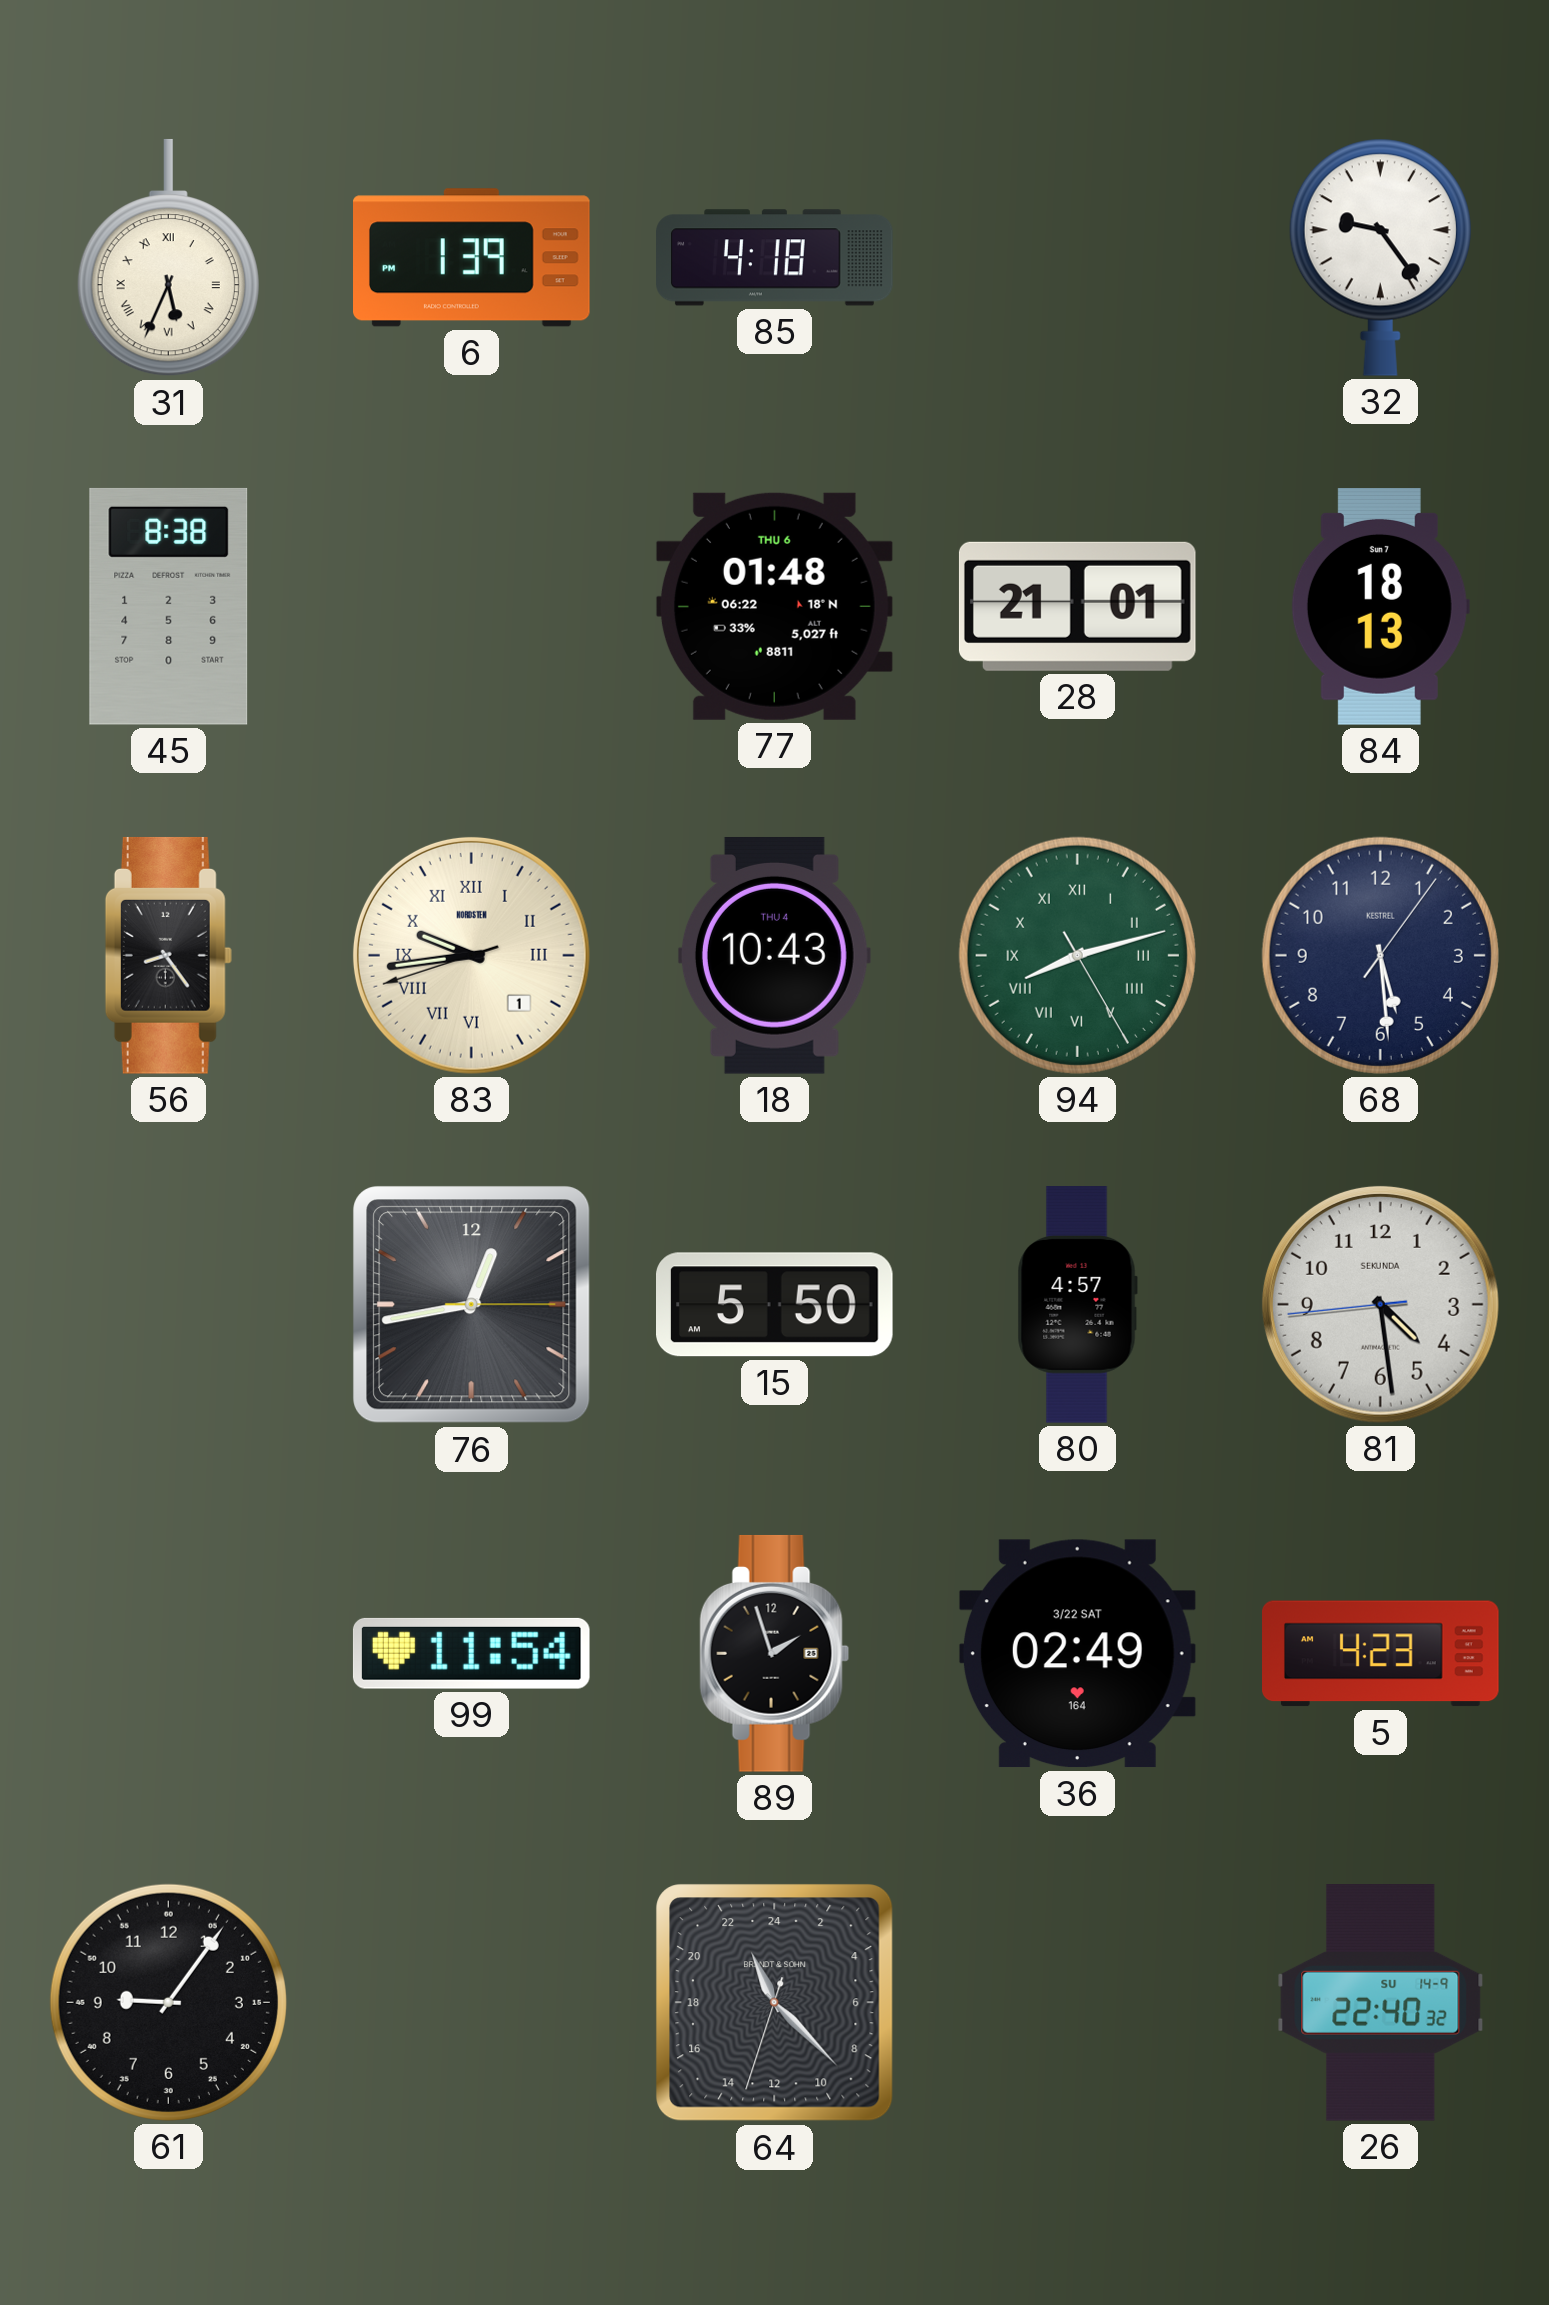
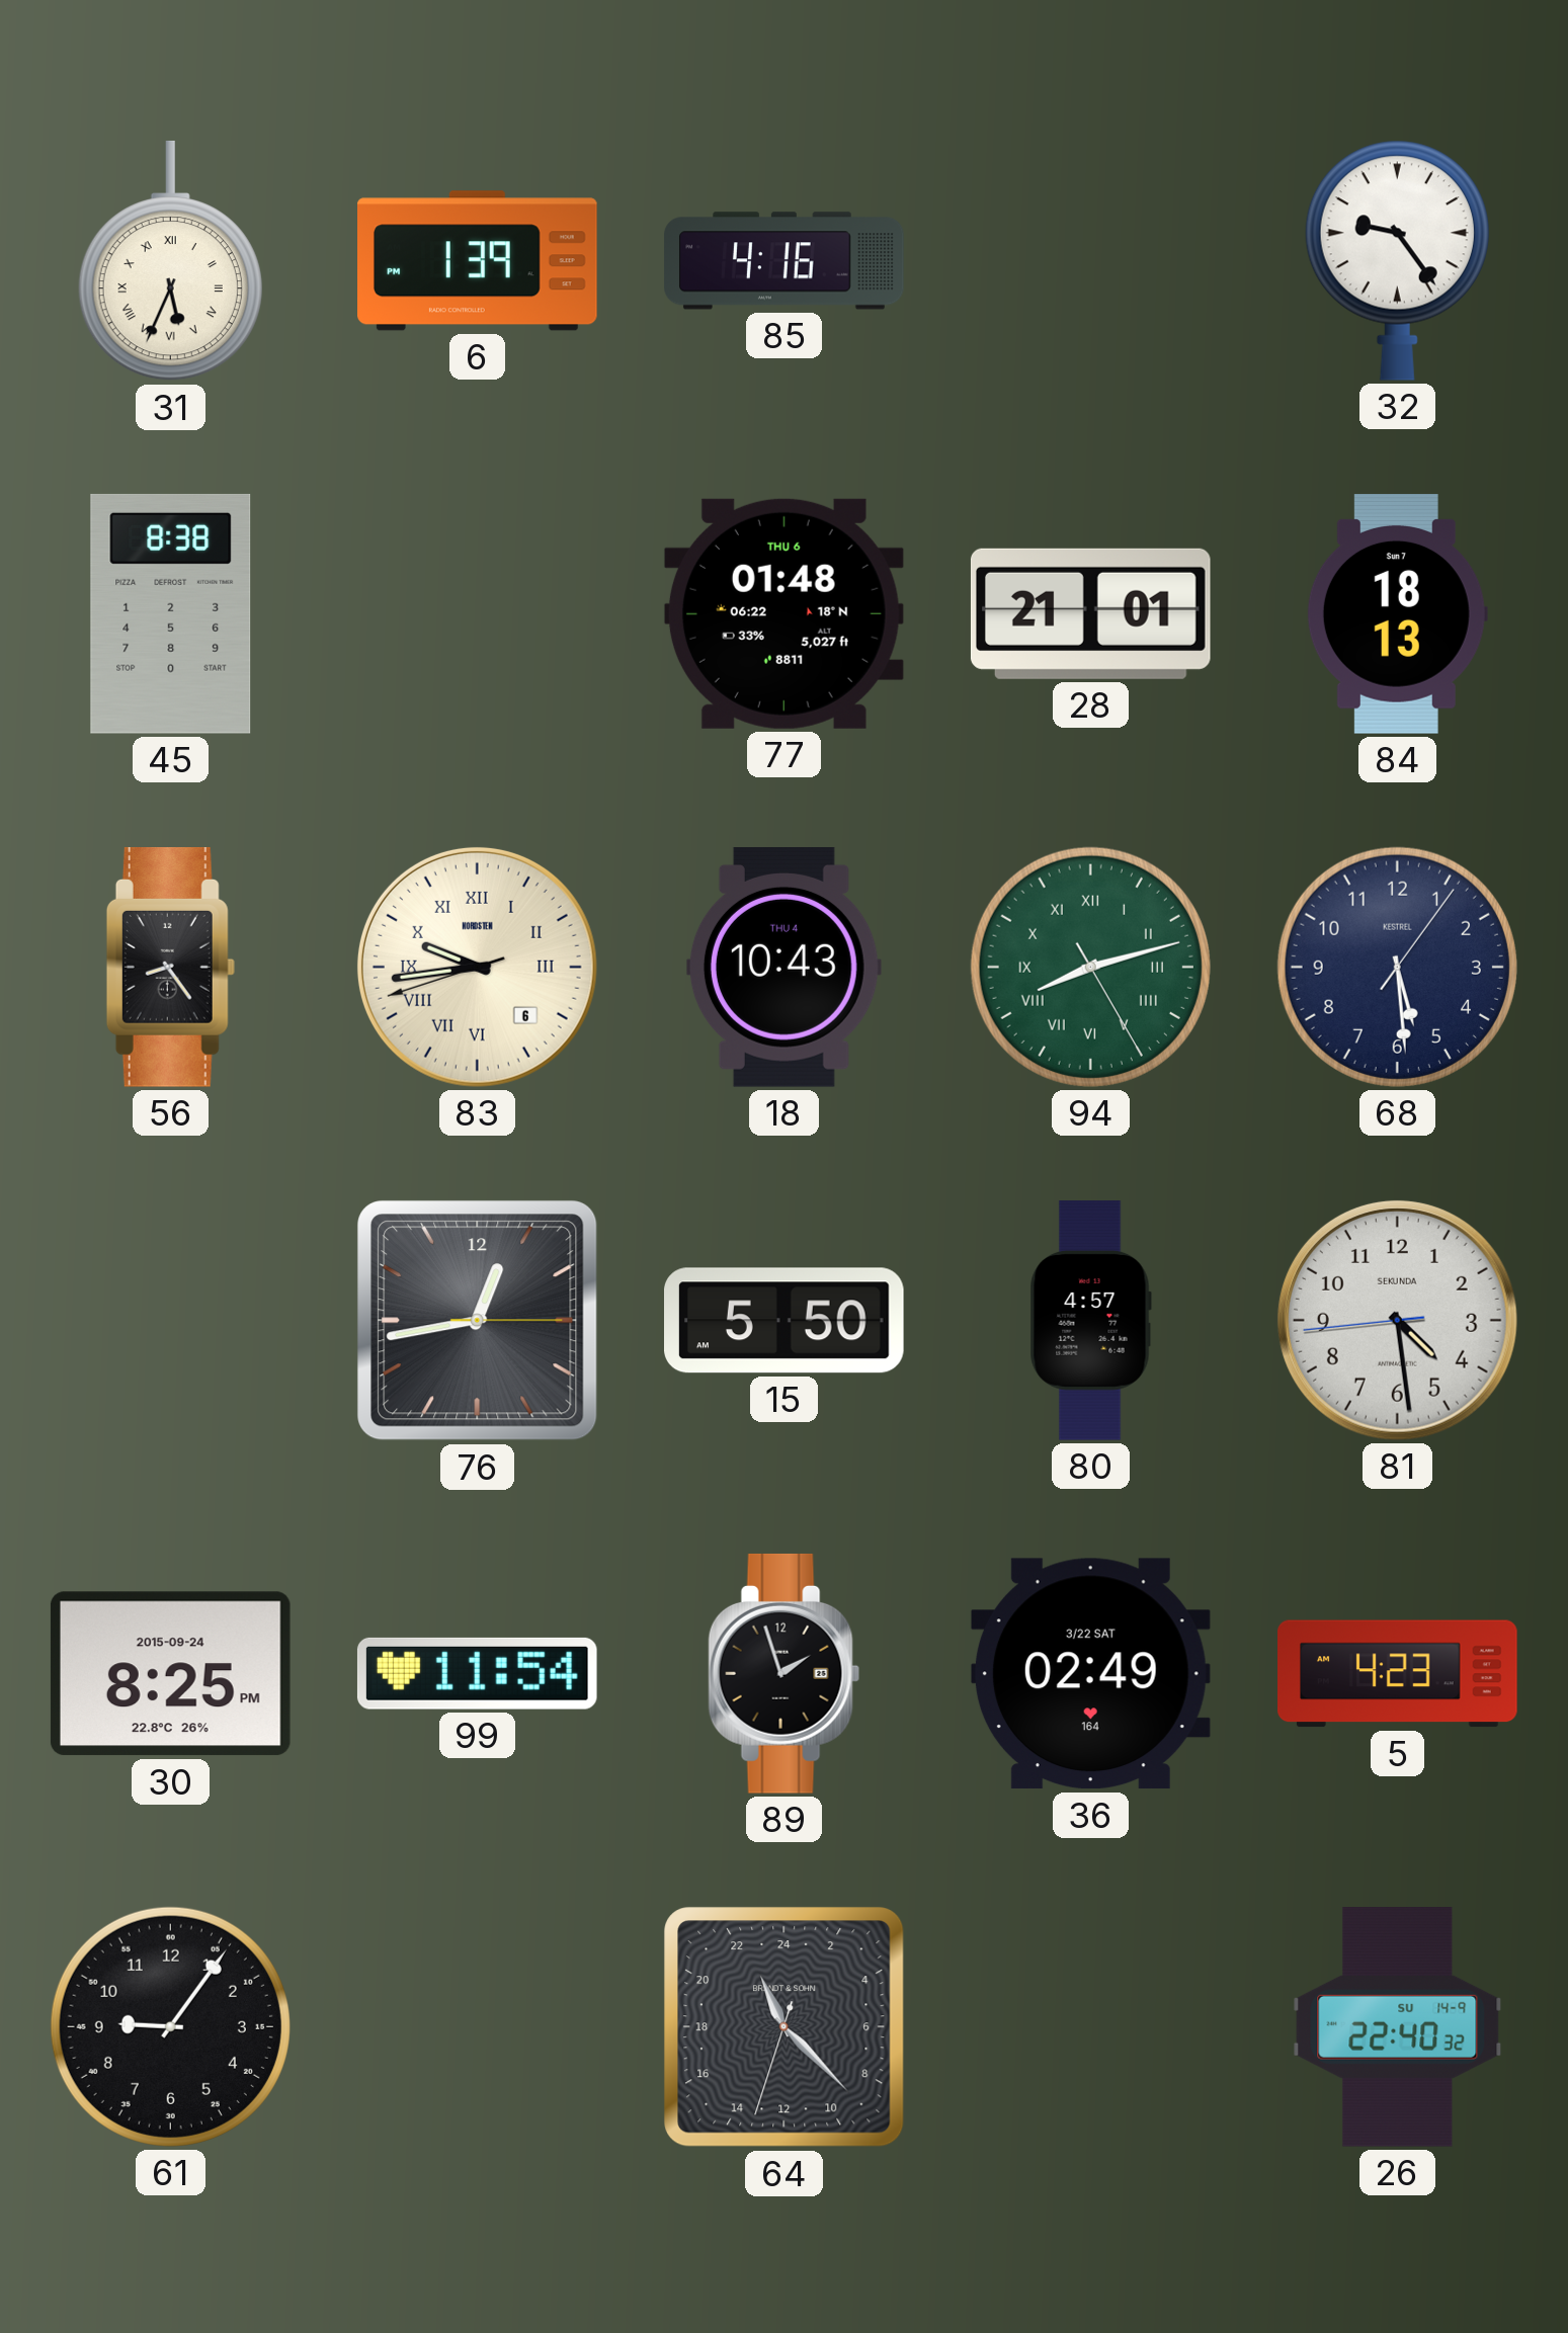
85: 4:18 -> 4:16 (785, 261)
83 date: 1 -> 6 (477, 967)
30: none -> 8:25 (170, 1674)
